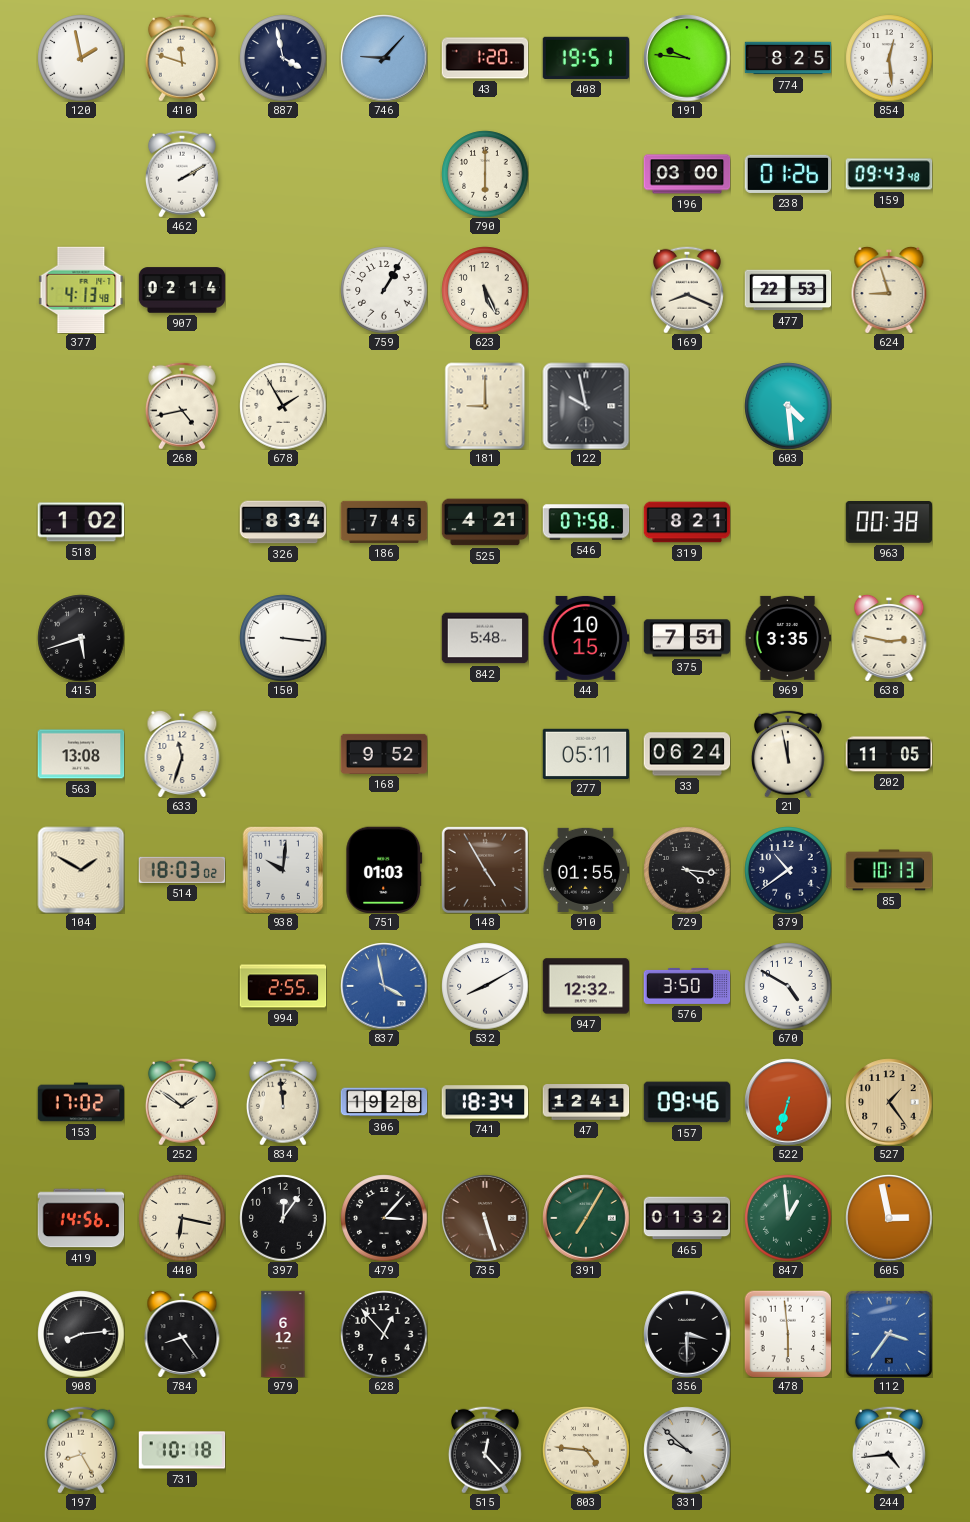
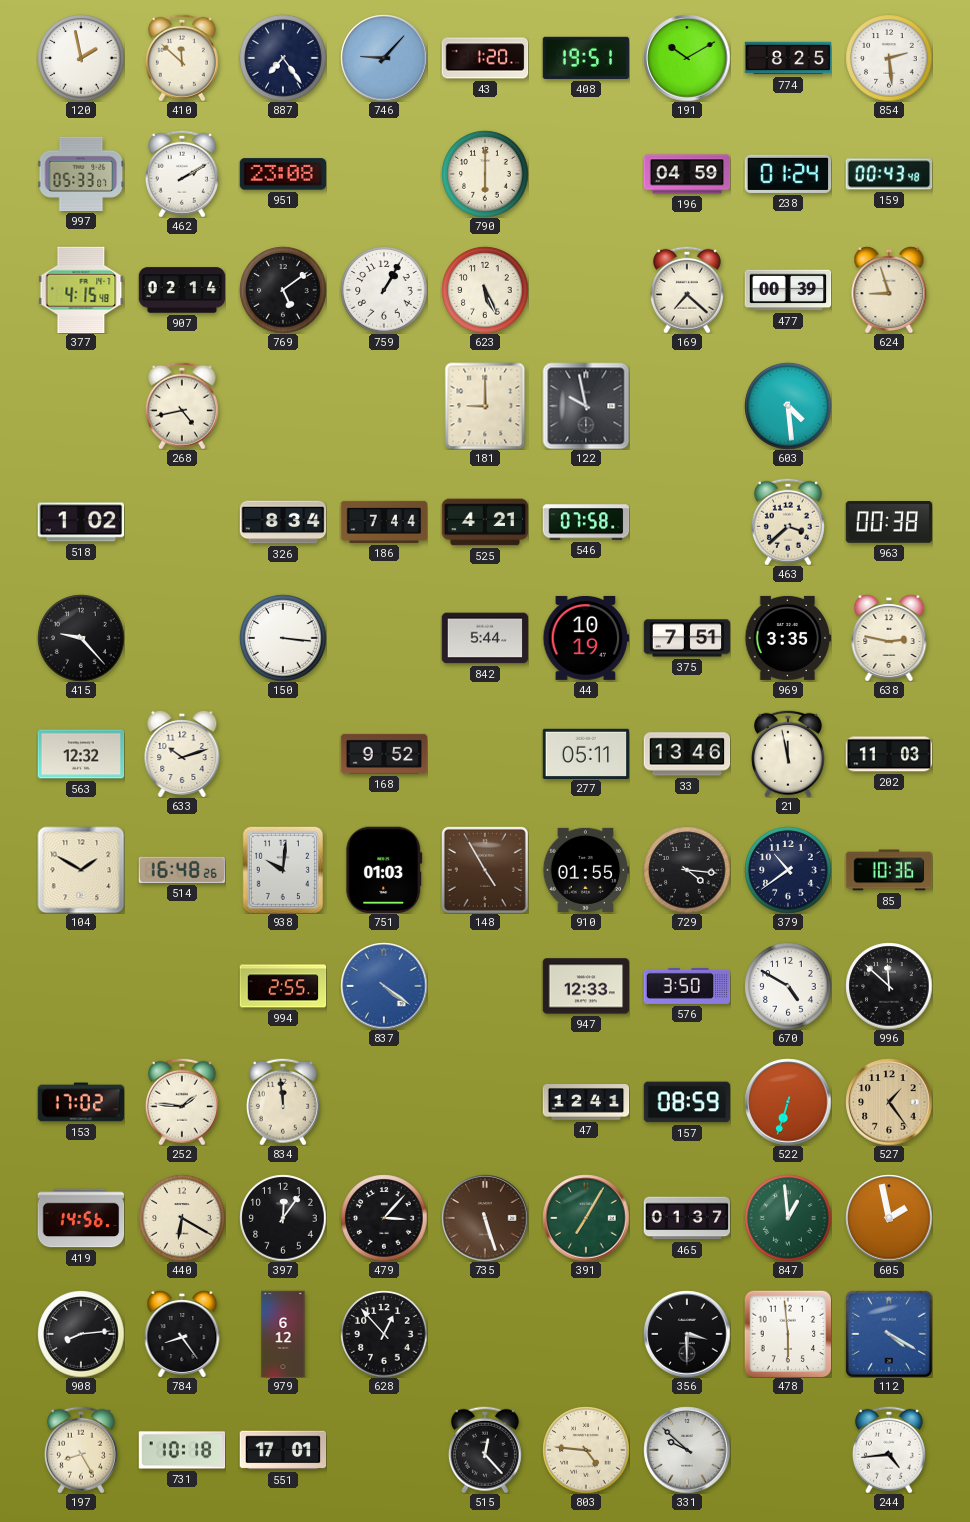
410: 11:48 -> 11:52 (182, 58)
887: 3:58 -> 7:24 (283, 58)
191: 9:46 -> 10:10 (687, 58)
854: 12:29 -> 2:29 (889, 58)
997: none -> 05:33 (81, 174)
951: none -> 23:08 (283, 174)
196: 03:00 -> 04:59 (687, 174)
238: 01:26 -> 01:24 (788, 174)
159: 09:43 -> 00:43 (889, 174)
377: 4:13 -> 4:15 (81, 290)
769: none -> 5:09 (283, 290)
169: 8:19 -> 7:22 (687, 290)
477: 22:53 -> 00:39 (788, 290)
678: 1:55 -> none (283, 406)
186: 7:45 -> 7:44 (384, 522)
319: 8:21 -> none (687, 522)
463: none -> 3:38 (788, 522)
415: 5:42 -> 9:23 (81, 638)
842: 5:48 -> 5:44 (485, 638)
44: 10:15 -> 10:19 (586, 638)
563: 13:08 -> 12:32 (81, 754)
633: 11:33 -> 10:12 (182, 754)
33: 06:24 -> 13:46 (687, 754)
202: 11:05 -> 11:03 (889, 754)
514: 18:03 -> 16:48 (182, 870)
85: 10:13 -> 10:36 (889, 870)
837: 3:58 -> 4:21 (384, 986)
532: 8:10 -> none (485, 986)
947: 12:32 -> 12:33 (586, 986)
996: none -> 11:52 (889, 986)
252: 1:51 -> 1:46 (182, 1102)
306: 19:28 -> none (384, 1102)
741: 18:34 -> none (485, 1102)
157: 09:46 -> 08:59 (687, 1102)
440: 6:17 -> 6:20 (182, 1218)
465: 01:32 -> 01:37 (687, 1218)
605: 2:58 -> 1:58 (889, 1218)
112: 3:36 -> 4:20 (889, 1334)
551: none -> 17:01 (283, 1450)
